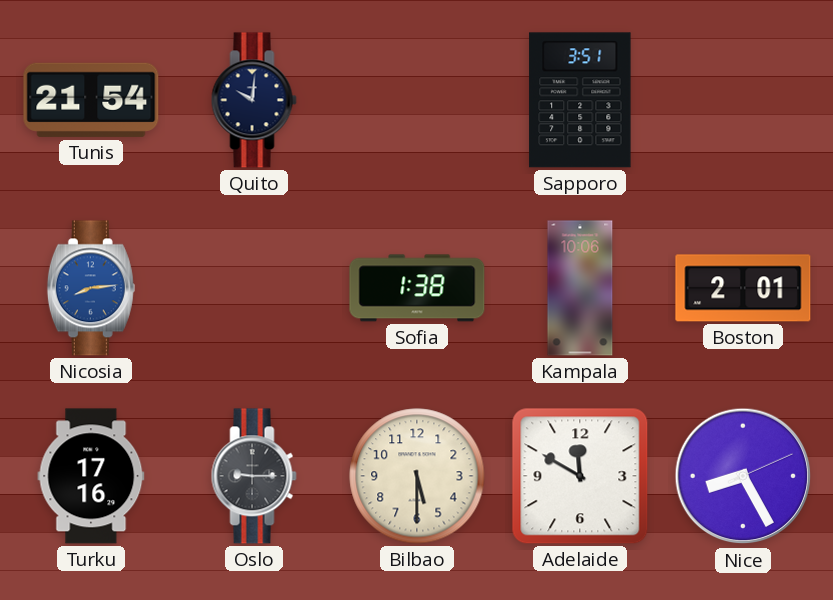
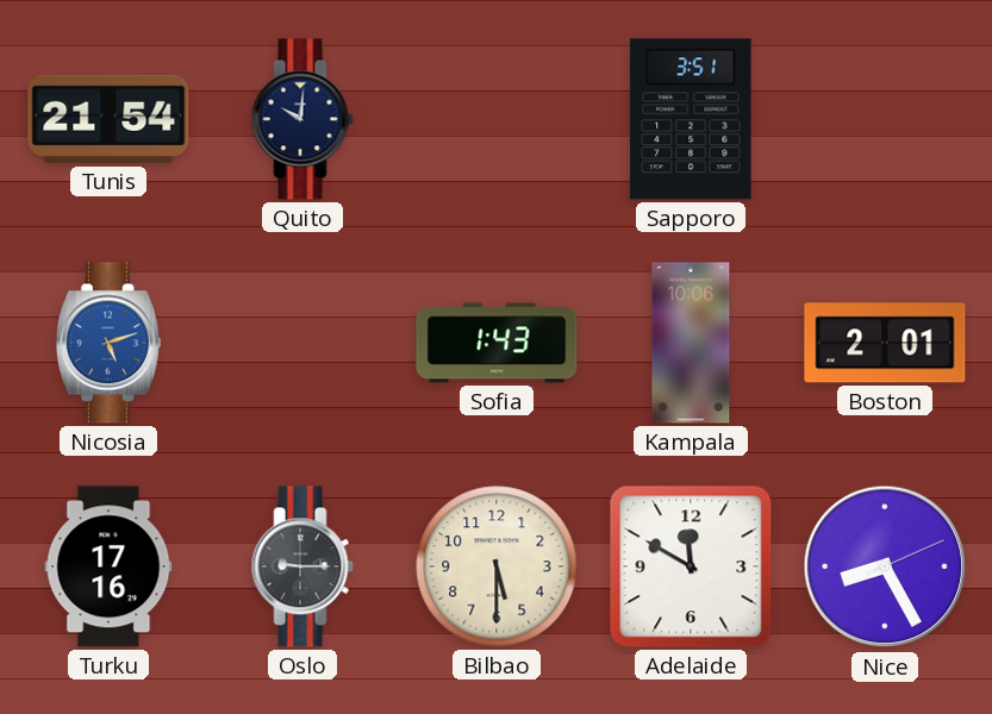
Nicosia: 8:14 -> 5:12 (108, 343)
Sofia: 1:38 -> 1:43 (497, 343)
